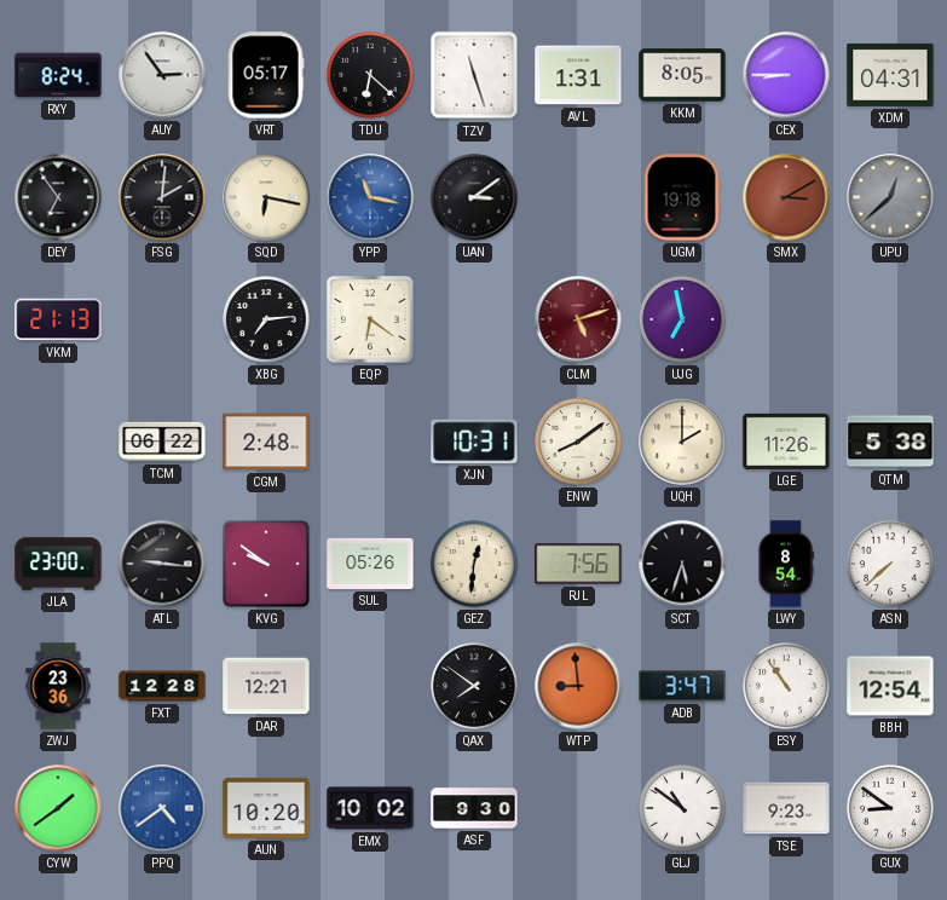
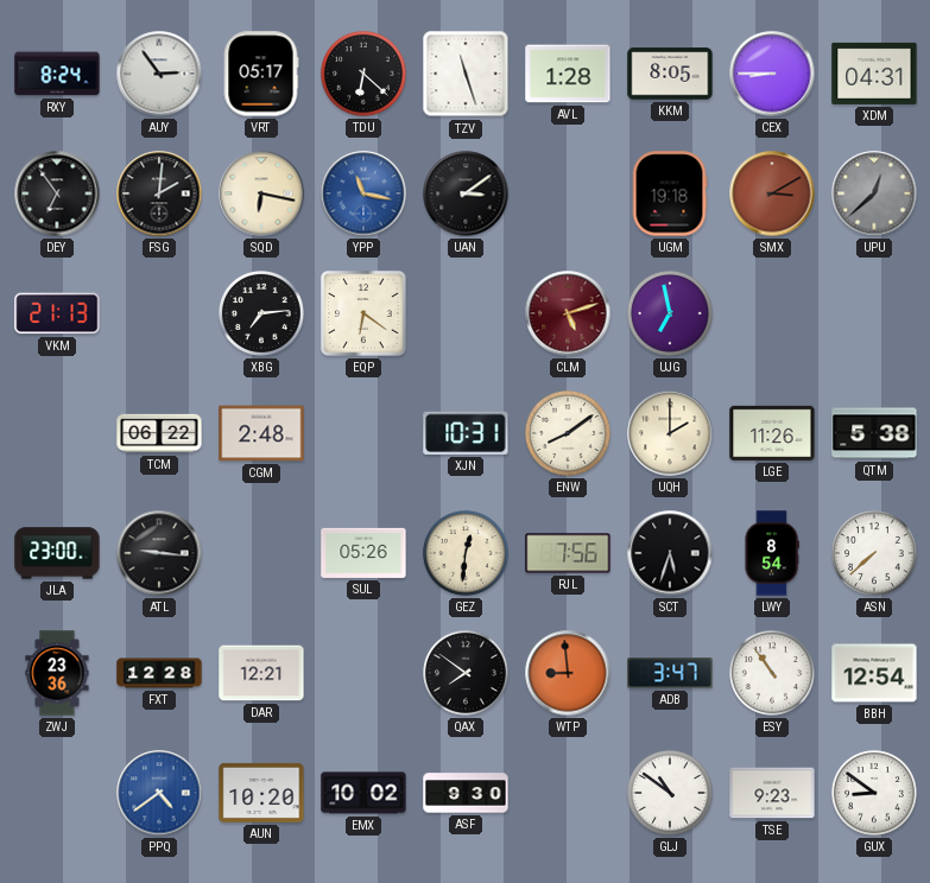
AVL: 1:31 -> 1:28 (568, 74)
KVG: 9:51 -> none (267, 565)
CYW: 1:39 -> none (58, 808)
